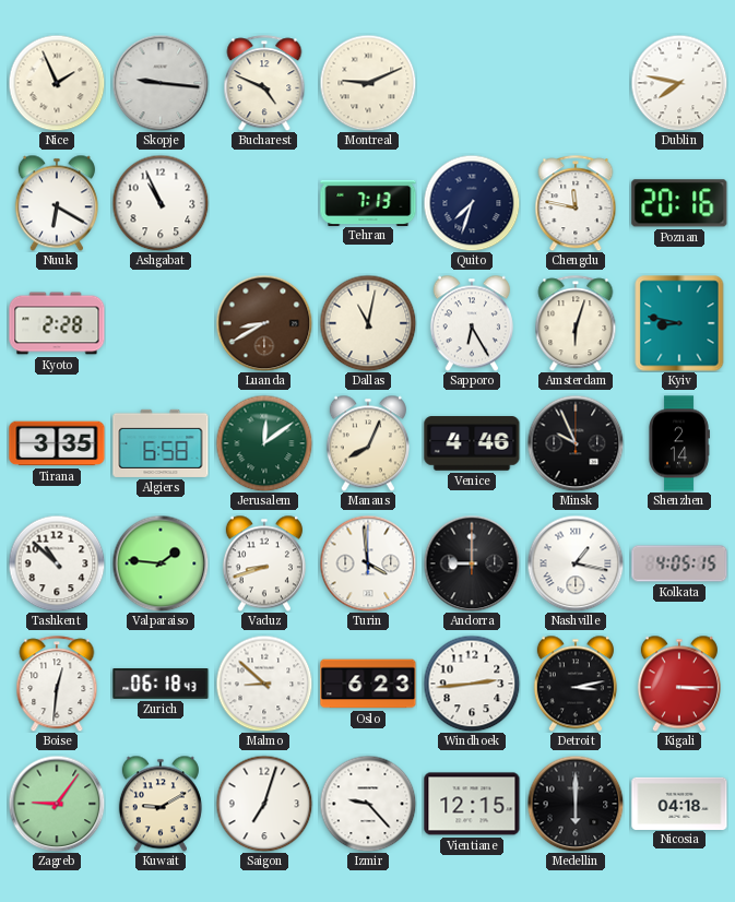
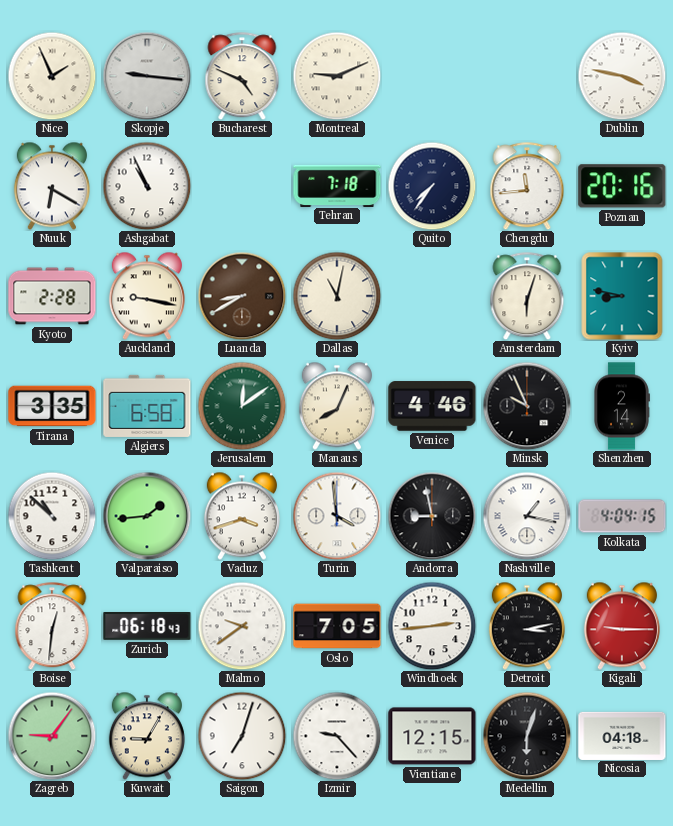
Dublin: 7:47 -> 3:47 (622, 76)
Tehran: 7:13 -> 7:18 (337, 185)
Quito: 7:33 -> 7:36 (432, 186)
Chengdu: 11:47 -> 11:44 (527, 186)
Auckland: none -> 9:17 (147, 296)
Sapporo: 6:25 -> none (472, 323)
Valparaiso: 1:46 -> 1:44 (147, 516)
Vaduz: 8:42 -> 3:42 (242, 516)
Andorra: 9:00 -> 8:58 (432, 516)
Kolkata: 4:05 -> 4:04 (622, 516)
Malmo: 8:52 -> 9:39 (242, 626)
Oslo: 6:23 -> 7:05 (337, 626)
Kigali: 3:15 -> 9:15 (622, 626)
Kuwait: 9:10 -> 9:05 (147, 736)
Medellin: 6:00 -> 6:03 (527, 736)
